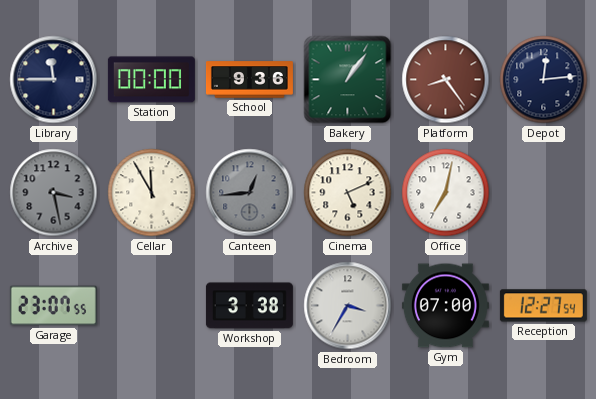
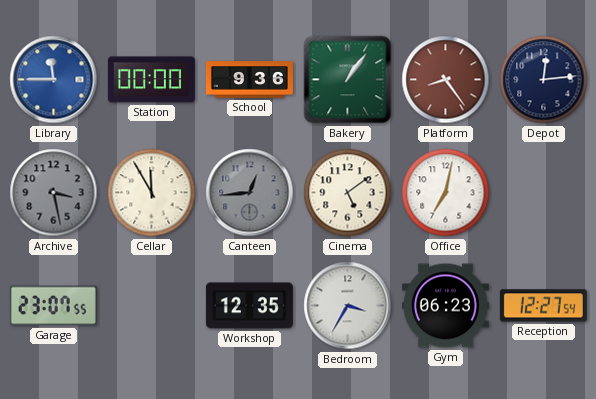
Library dial: navy -> blue (54, 80)
Cinema: 5:11 -> 5:09 (348, 193)
Workshop: 3:38 -> 12:35 (249, 306)
Gym: 07:00 -> 06:23 (445, 306)
